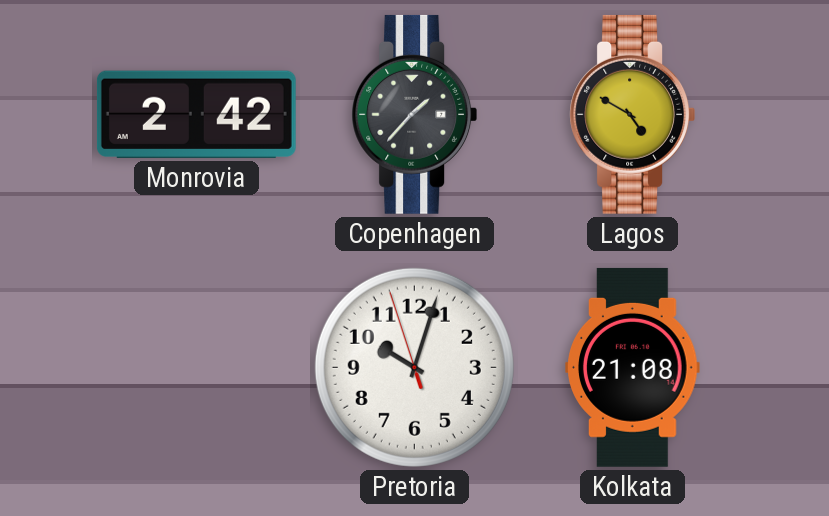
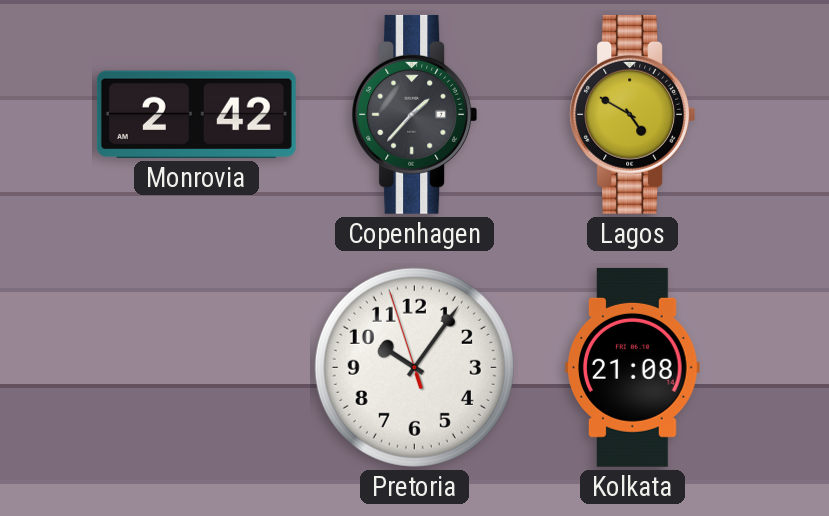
Pretoria: 10:02 -> 10:05 (414, 367)
